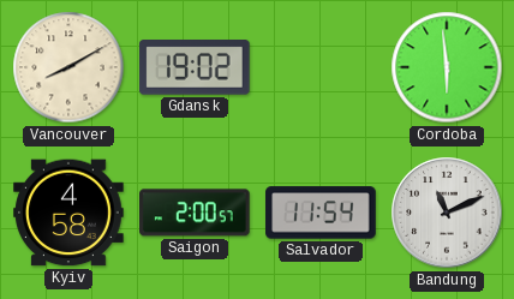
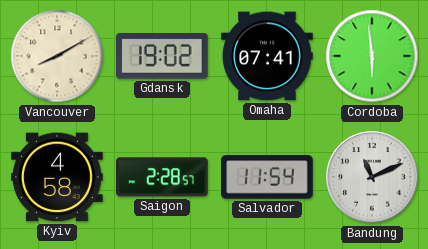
Omaha: none -> 07:41 (267, 56)
Saigon: 2:00 -> 2:28 (163, 177)
